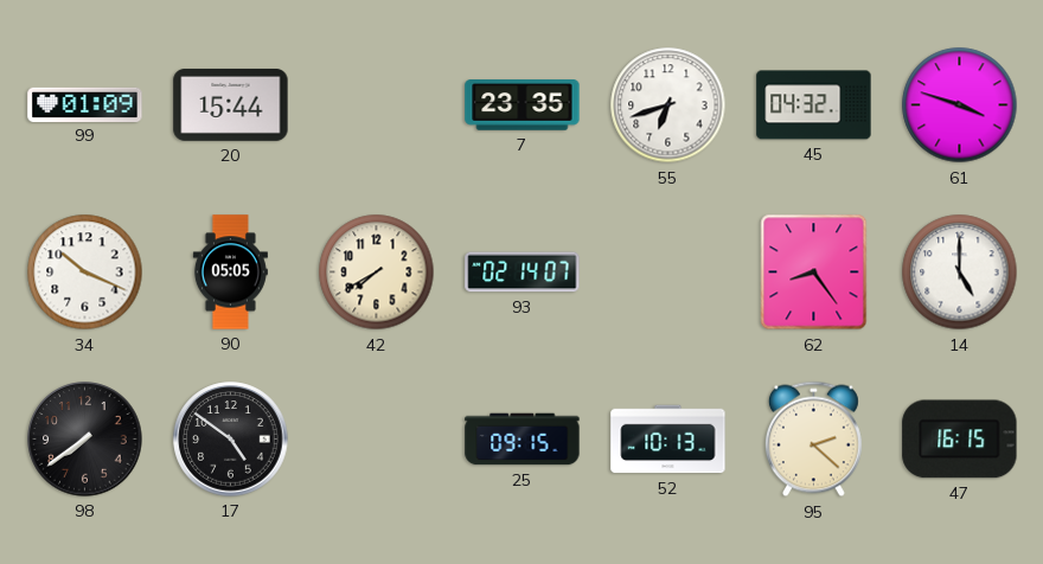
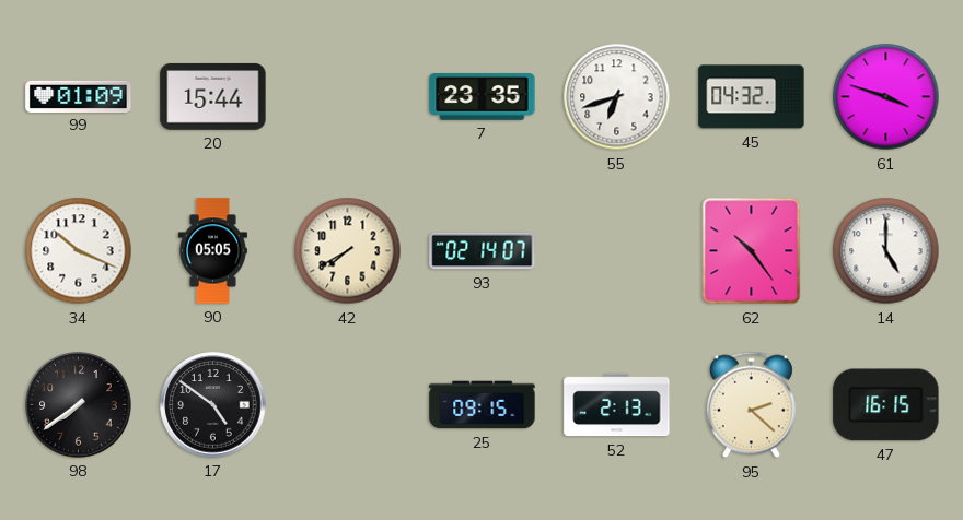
62: 8:24 -> 10:24 (752, 251)
52: 10:13 -> 2:13 (617, 405)
